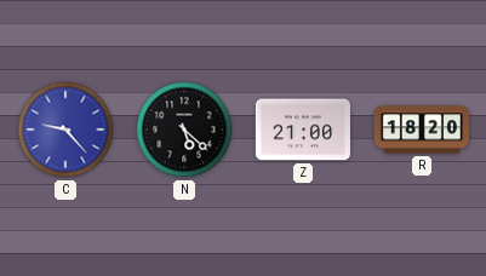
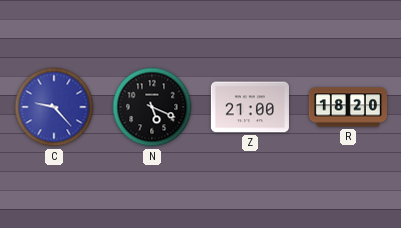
N: 5:22 -> 5:19 (152, 107)
